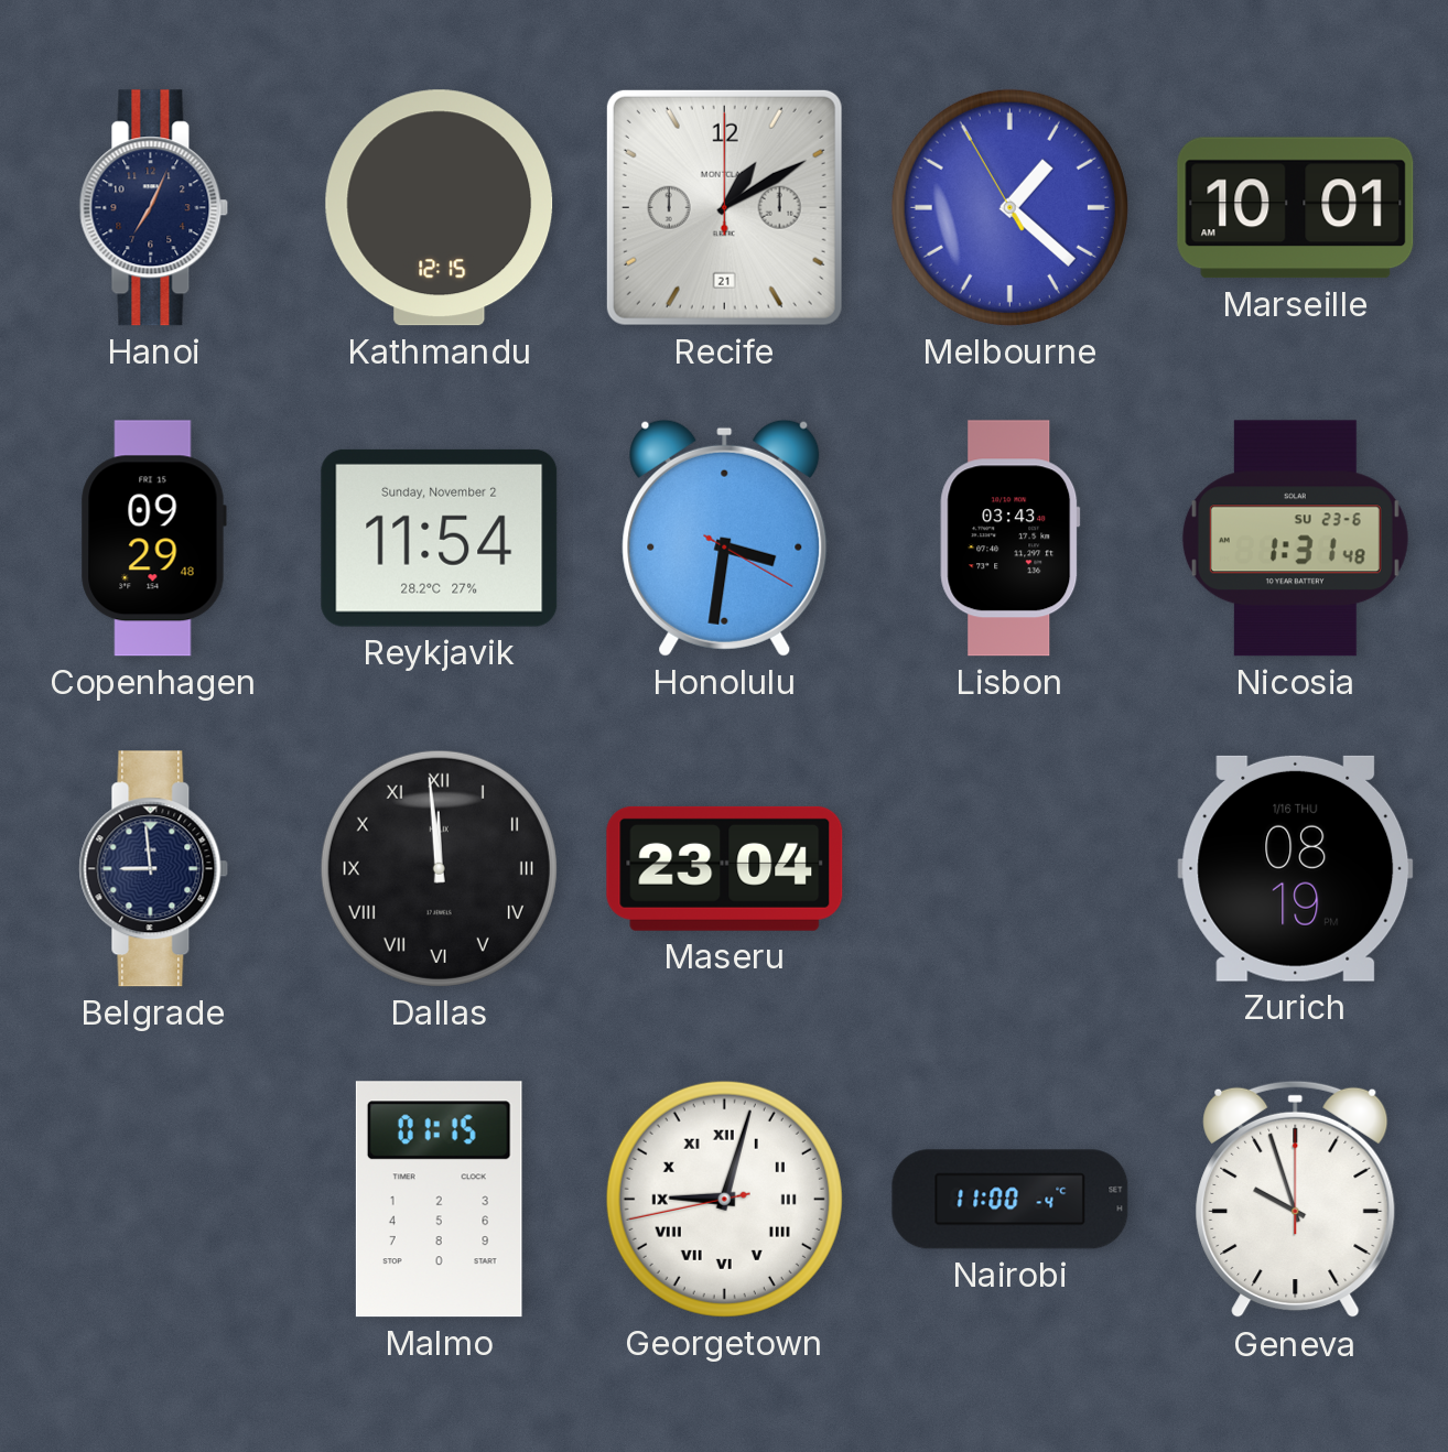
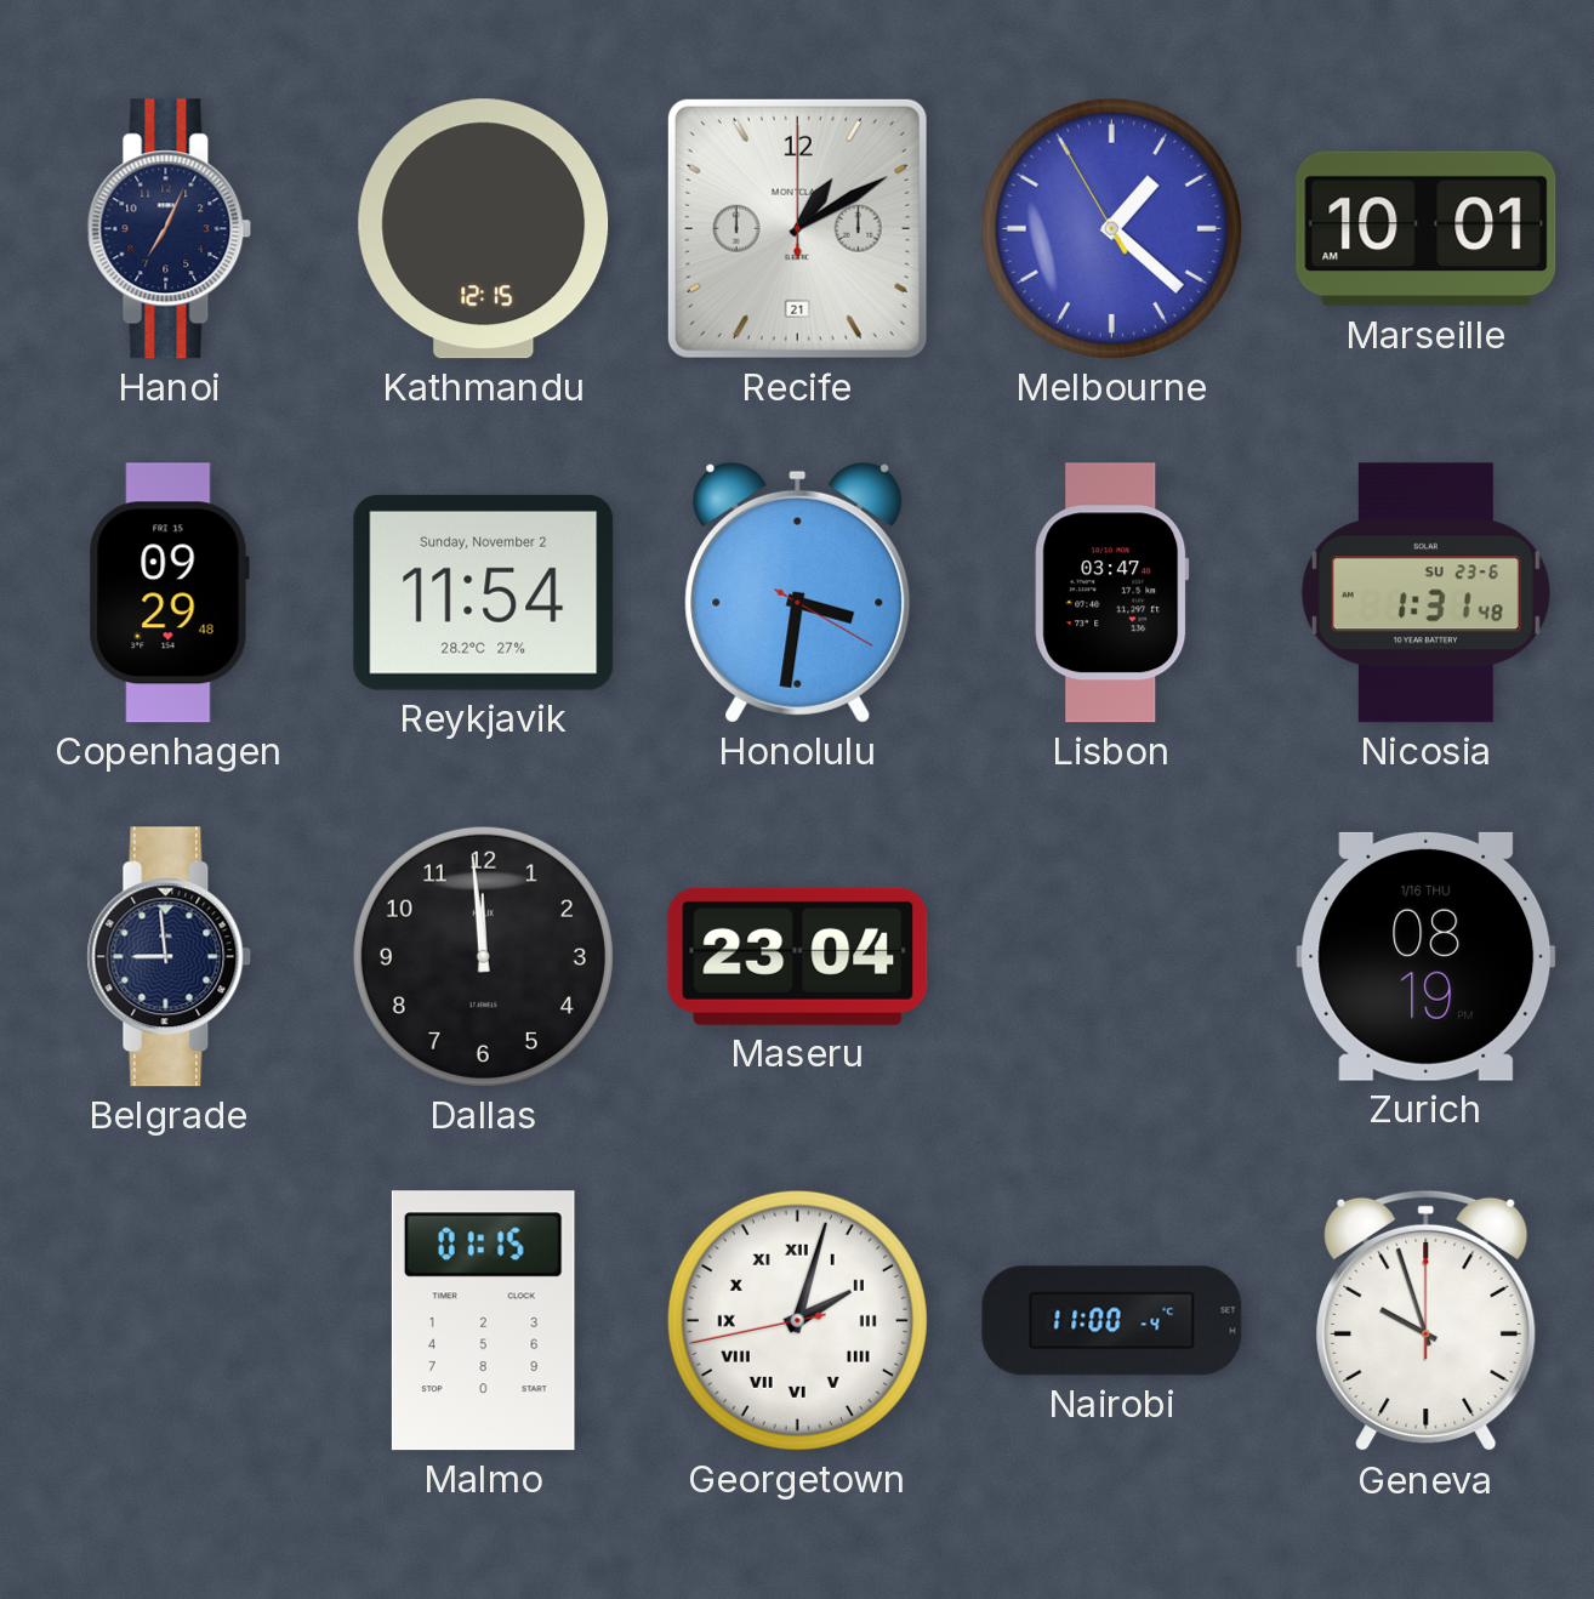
Lisbon: 03:43 -> 03:47 (1112, 593)
Dallas numerals: Roman -> Arabic (483, 956)
Georgetown: 9:02 -> 2:02 (797, 1320)
